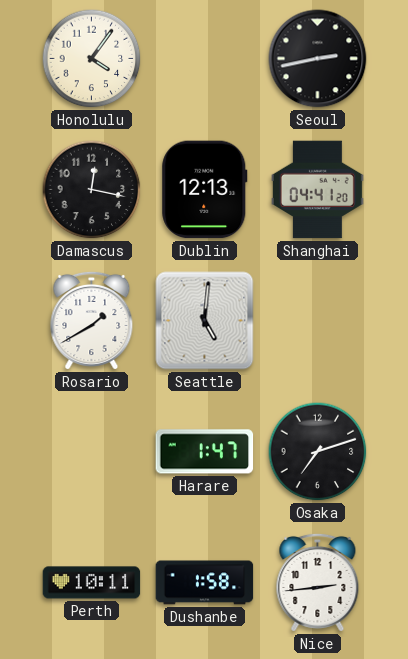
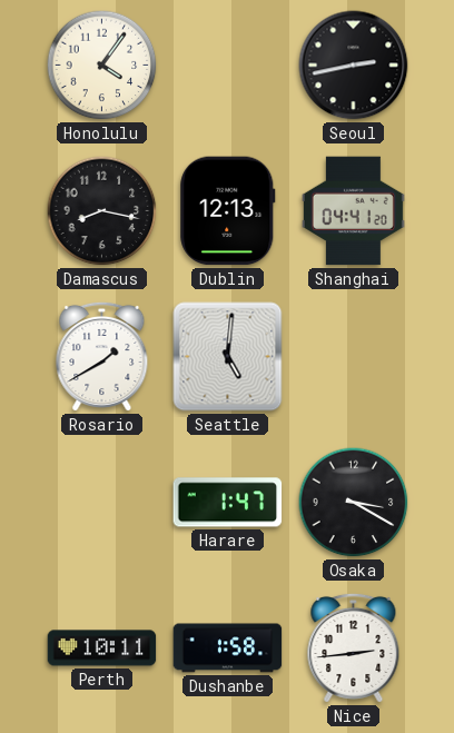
Damascus: 12:17 -> 8:17 (102, 211)
Osaka: 7:12 -> 3:20 (354, 503)
